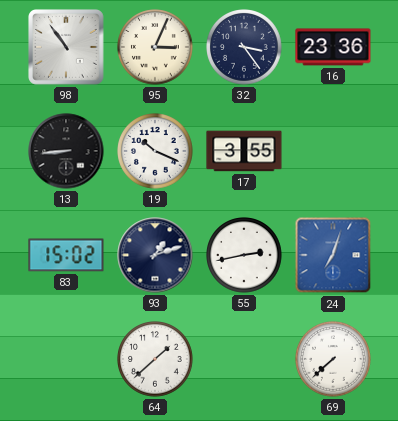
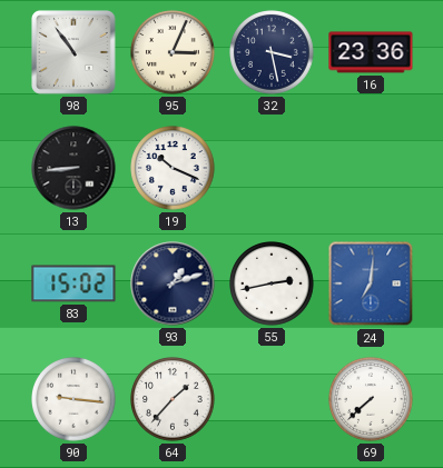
32: 3:24 -> 3:28 (272, 52)
17: 3:55 -> none (244, 151)
24: 7:03 -> 7:01 (371, 283)
90: none -> 9:16 (73, 399)
64: 1:38 -> 1:37 (173, 399)
